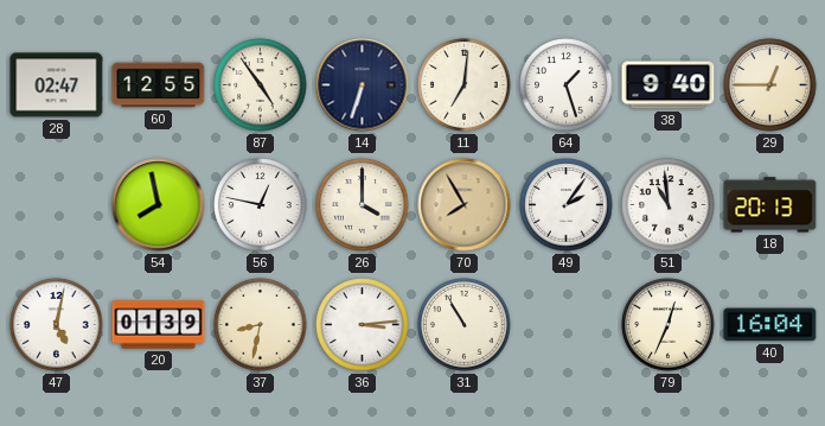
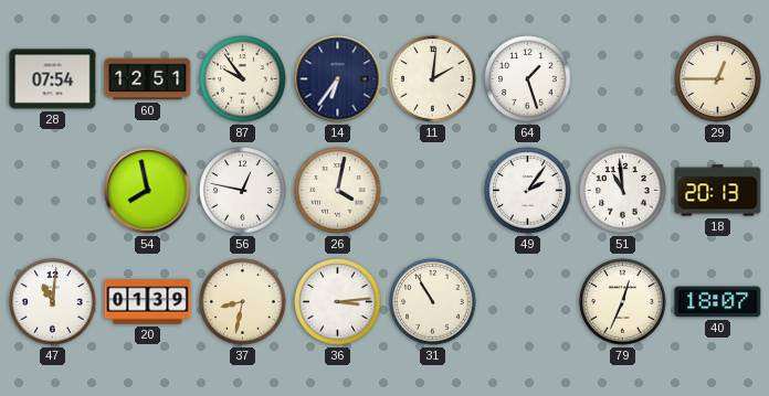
28: 02:47 -> 07:54 (53, 79)
60: 12:55 -> 12:51 (148, 79)
87: 4:54 -> 9:54 (243, 79)
14: 6:33 -> 6:36 (338, 79)
11: 7:01 -> 2:01 (433, 79)
38: 9:40 -> none (669, 85)
26: 4:00 -> 4:02 (338, 191)
70: 7:55 -> none (465, 205)
47: 5:02 -> 11:01 (53, 302)
40: 16:04 -> 18:07 (718, 302)
